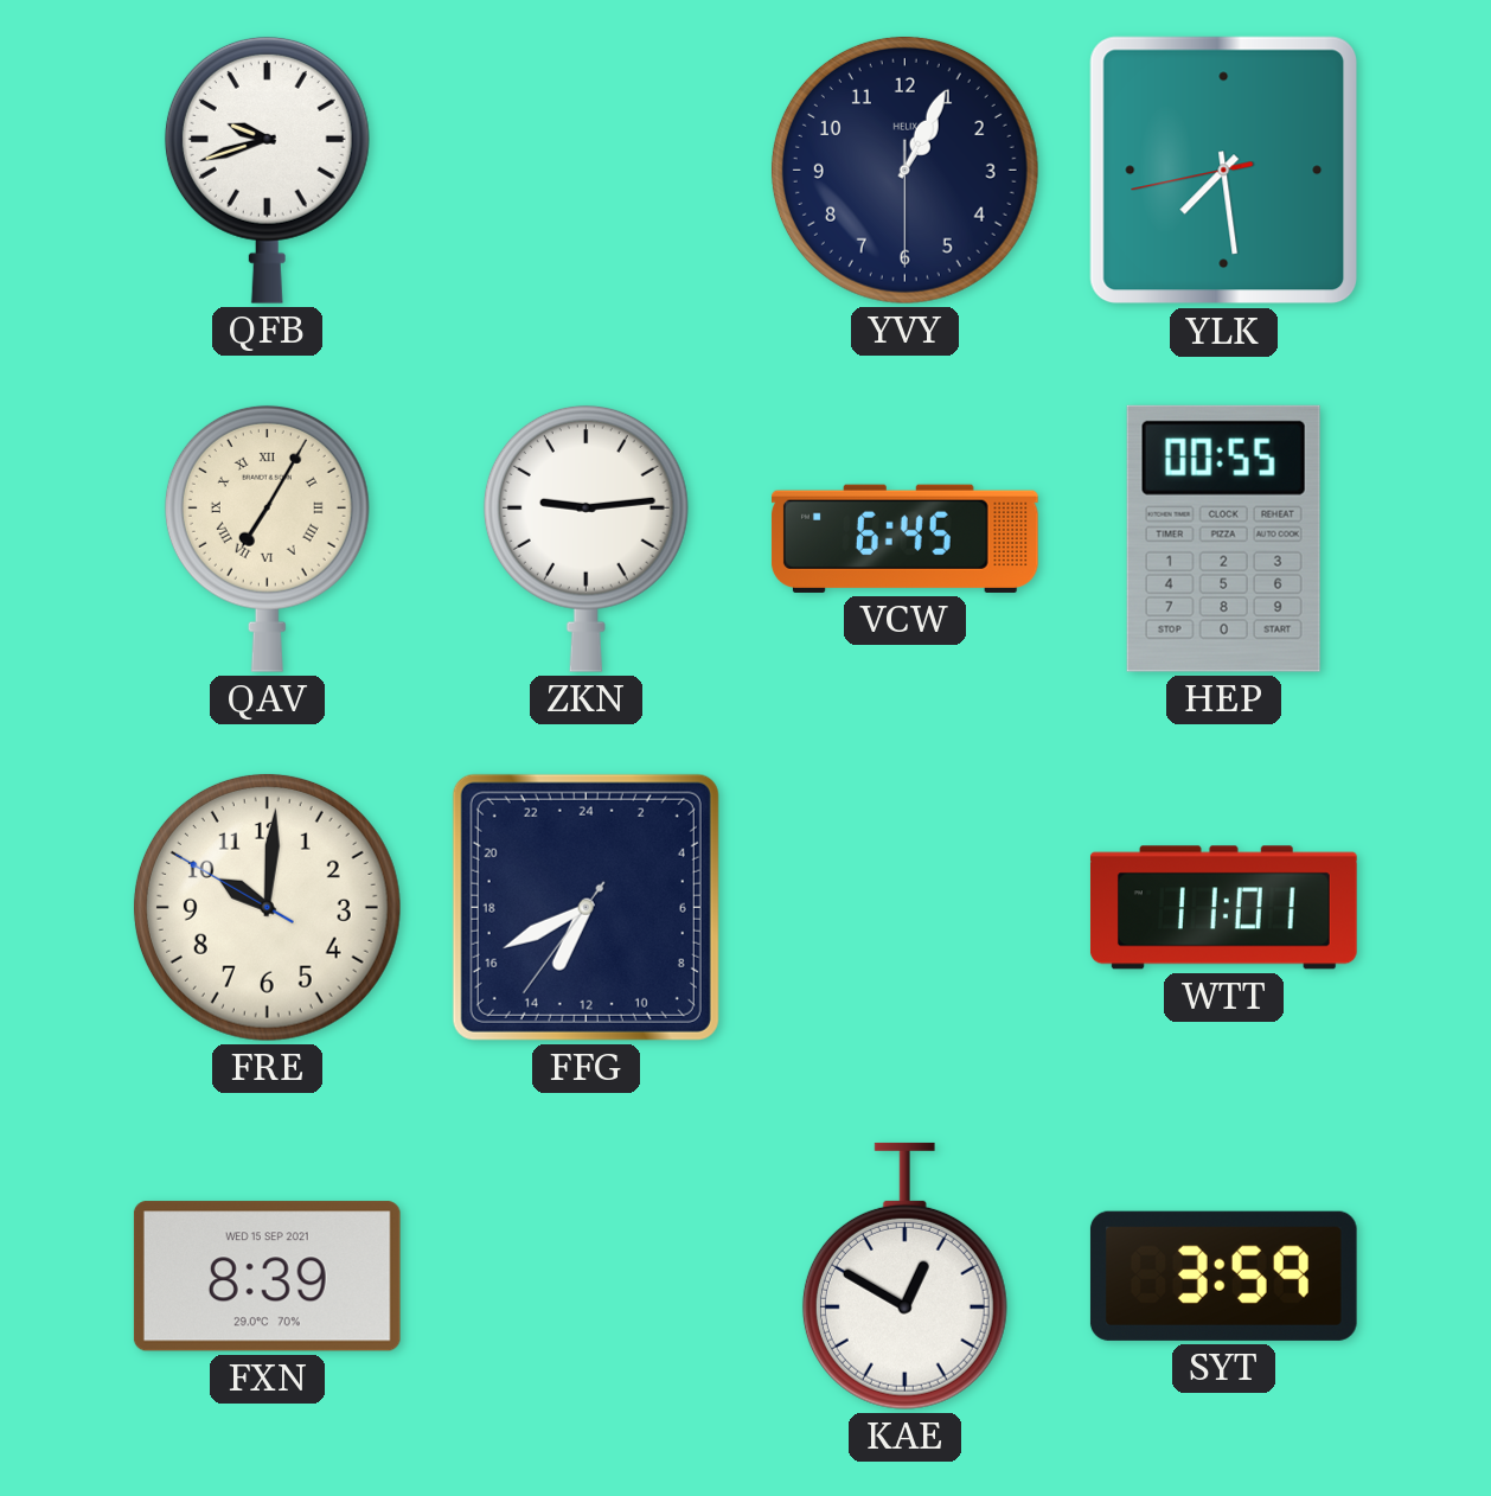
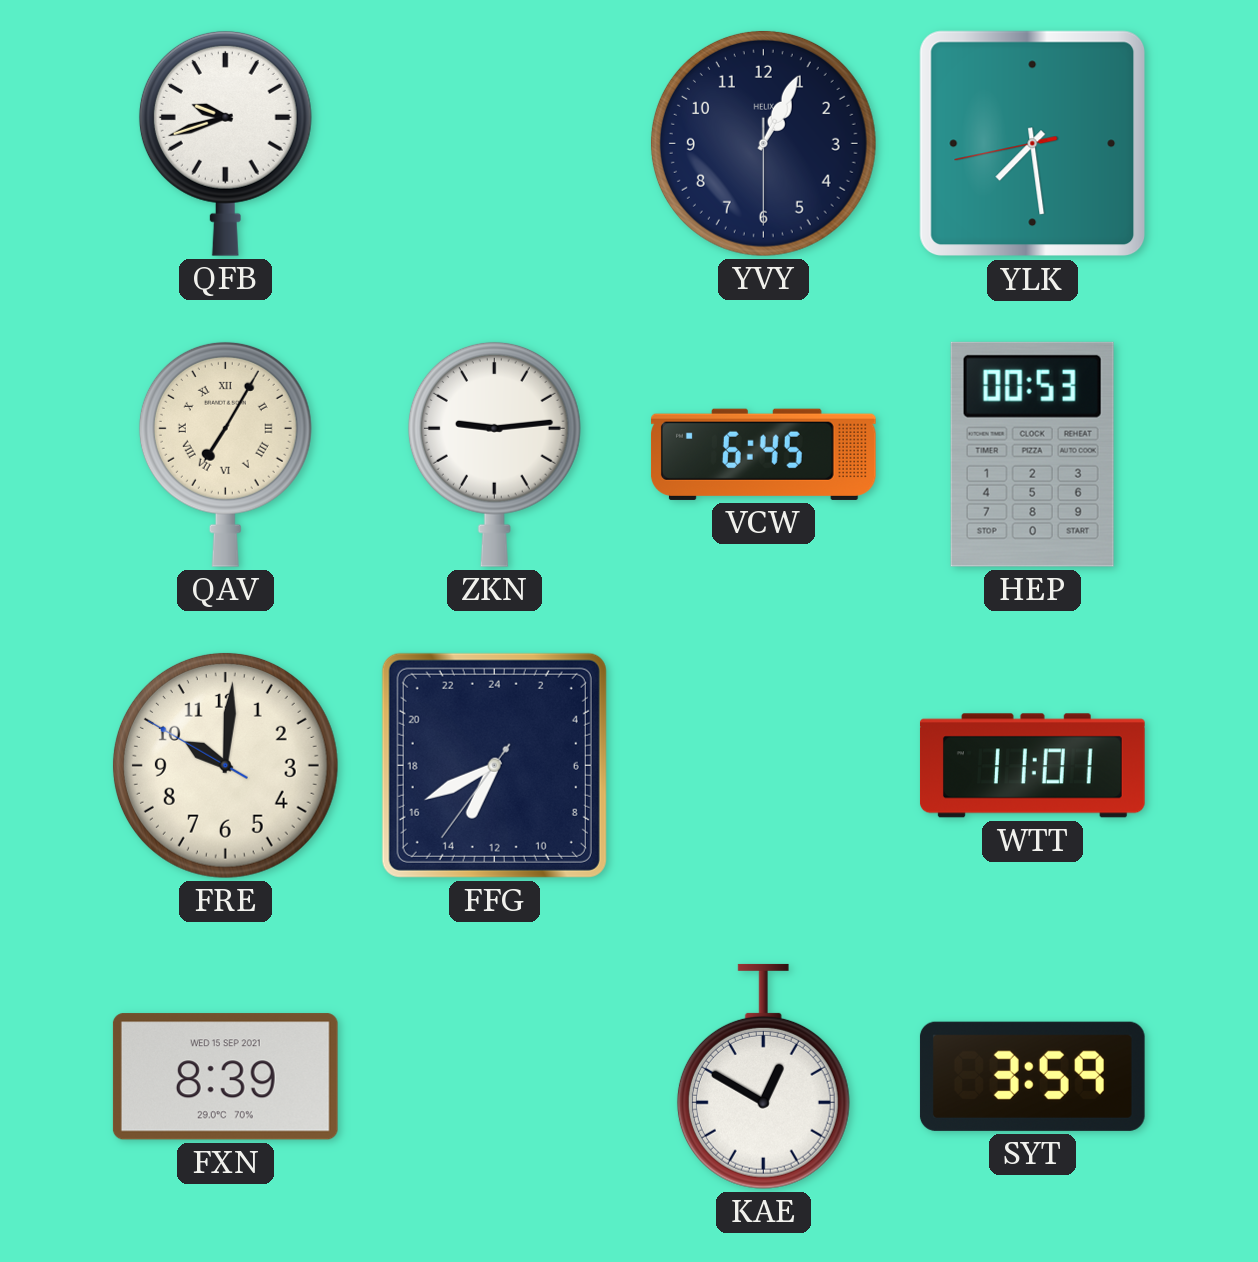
HEP: 00:55 -> 00:53 (1032, 454)
